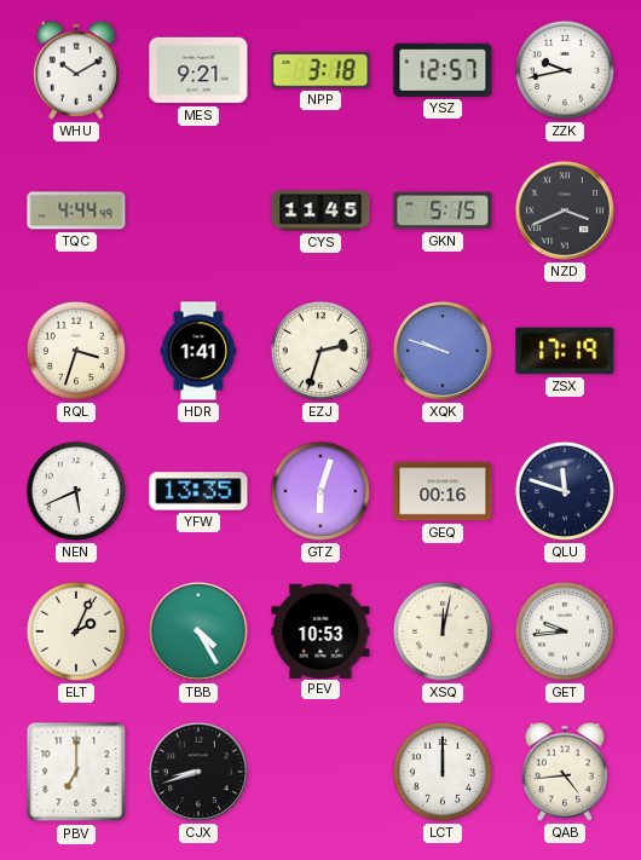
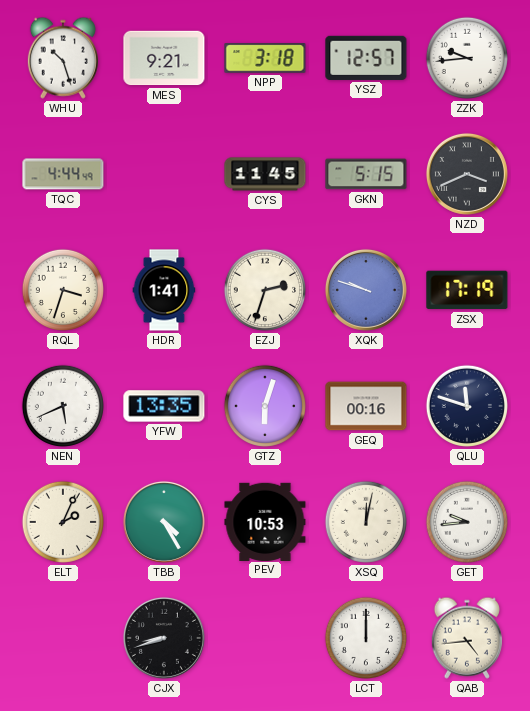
WHU: 10:10 -> 10:27 (63, 58)
ZZK: 9:43 -> 9:44 (467, 58)
PBV: 7:00 -> none (76, 772)
